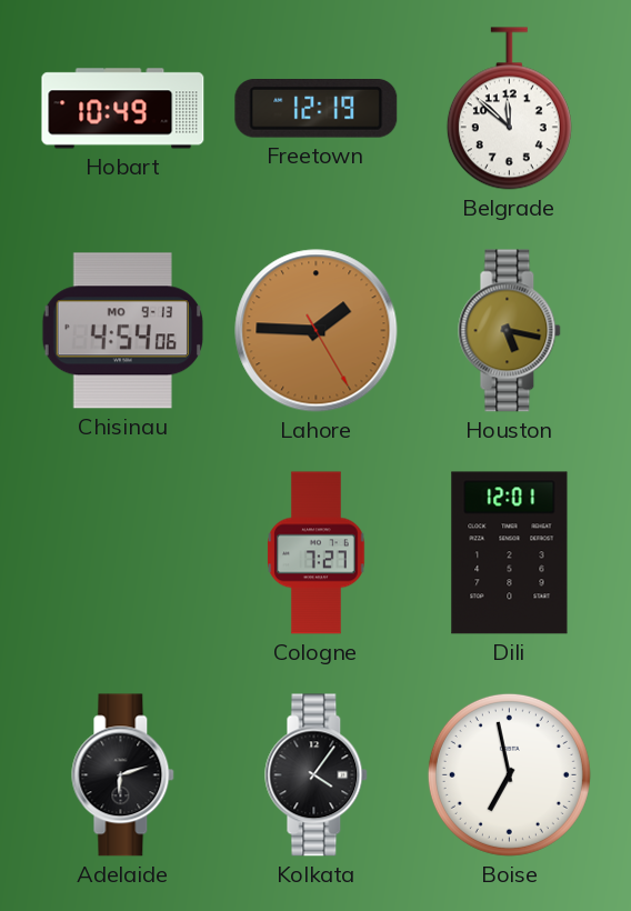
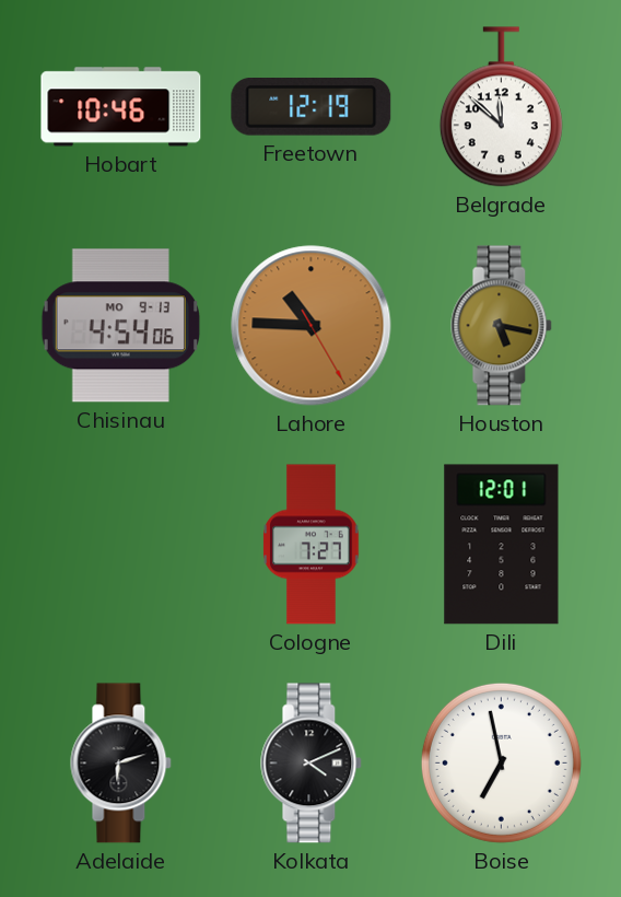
Hobart: 10:49 -> 10:46 (121, 107)
Lahore: 1:45 -> 10:45 (312, 326)
Kolkata: 4:06 -> 4:11 (312, 764)
